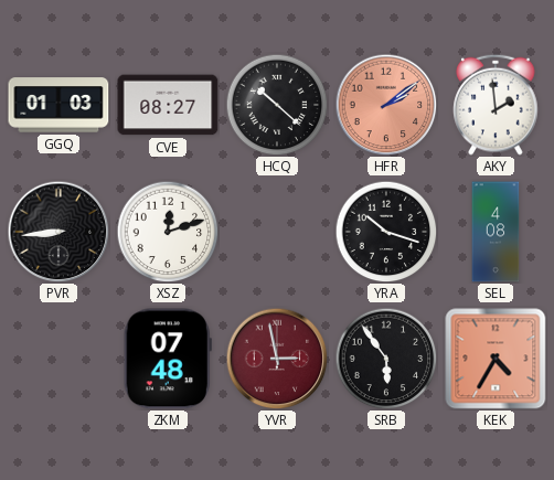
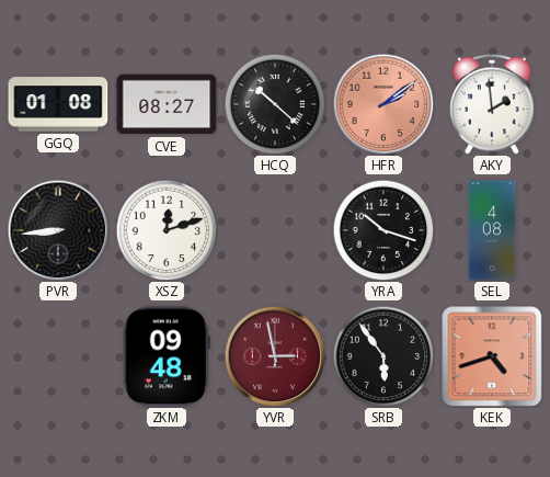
GGQ: 01:03 -> 01:08 (58, 104)
ZKM: 07:48 -> 09:48 (167, 356)
KEK: 4:35 -> 4:42 (492, 356)
